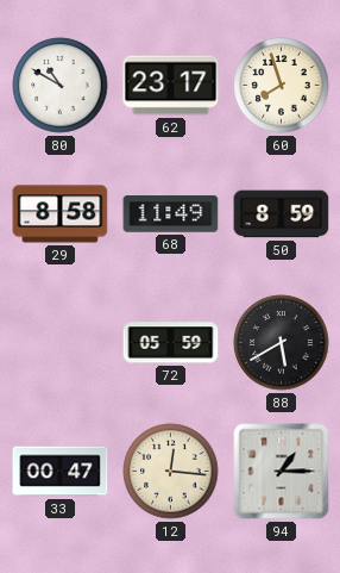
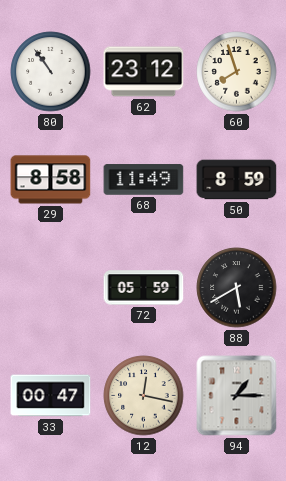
80: 10:50 -> 10:54 (51, 72)
62: 23:17 -> 23:12 (144, 72)
12: 12:16 -> 12:17 (144, 396)
